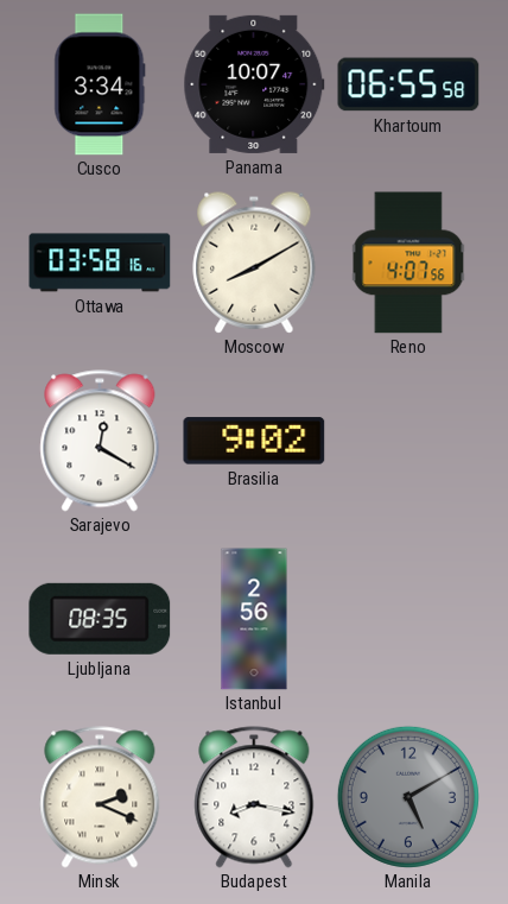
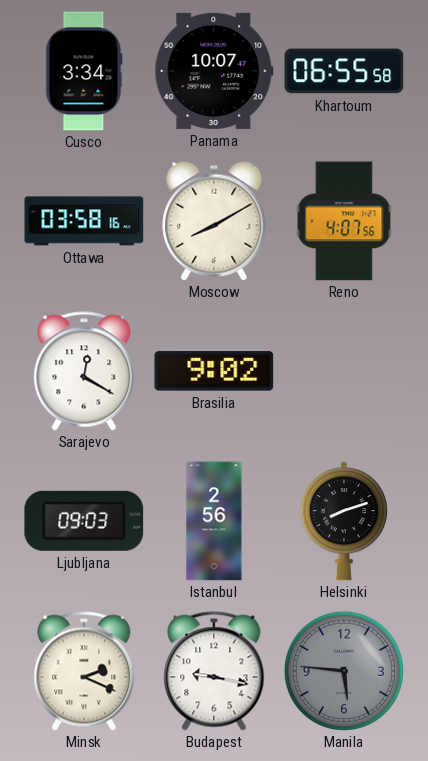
Ljubljana: 08:35 -> 09:03 (84, 521)
Helsinki: none -> 8:12 (344, 521)
Budapest: 8:17 -> 9:17 (214, 671)
Manila: 5:10 -> 5:46 (344, 671)
